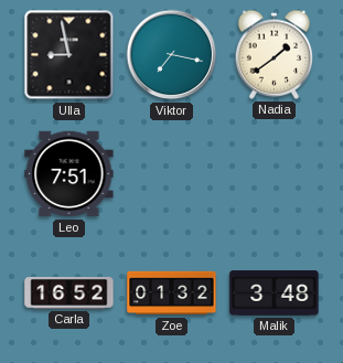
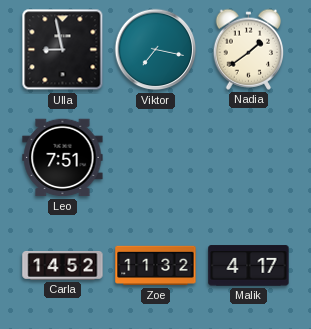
Carla: 16:52 -> 14:52 (63, 266)
Zoe: 01:32 -> 11:32 (156, 266)
Malik: 3:48 -> 4:17 (249, 266)
